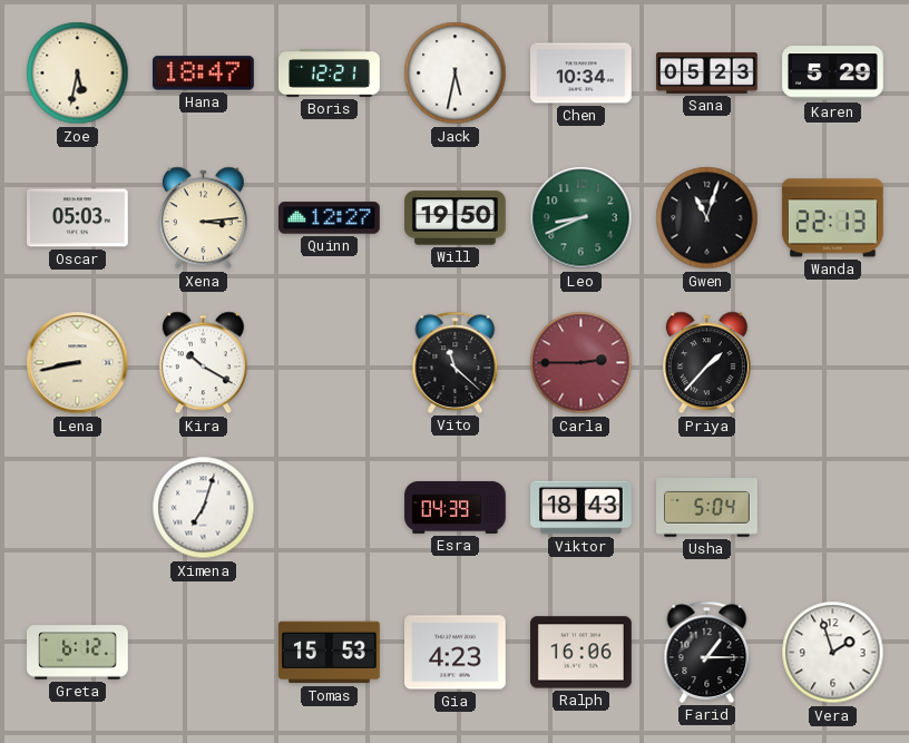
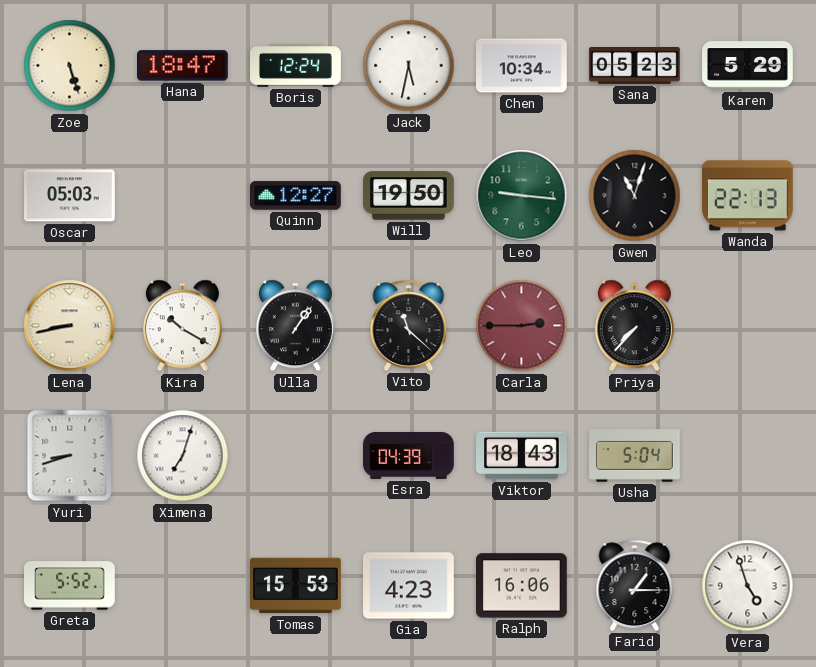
Zoe: 5:32 -> 5:27 (70, 66)
Boris: 12:21 -> 12:24 (296, 66)
Xena: 3:14 -> none (203, 218)
Leo: 8:41 -> 9:16 (522, 196)
Ulla: none -> 1:06 (295, 326)
Priya: 1:37 -> 7:37 (634, 326)
Yuri: none -> 8:42 (70, 456)
Greta: 6:12 -> 5:52 (70, 586)
Vera: 1:57 -> 4:57 (748, 586)
